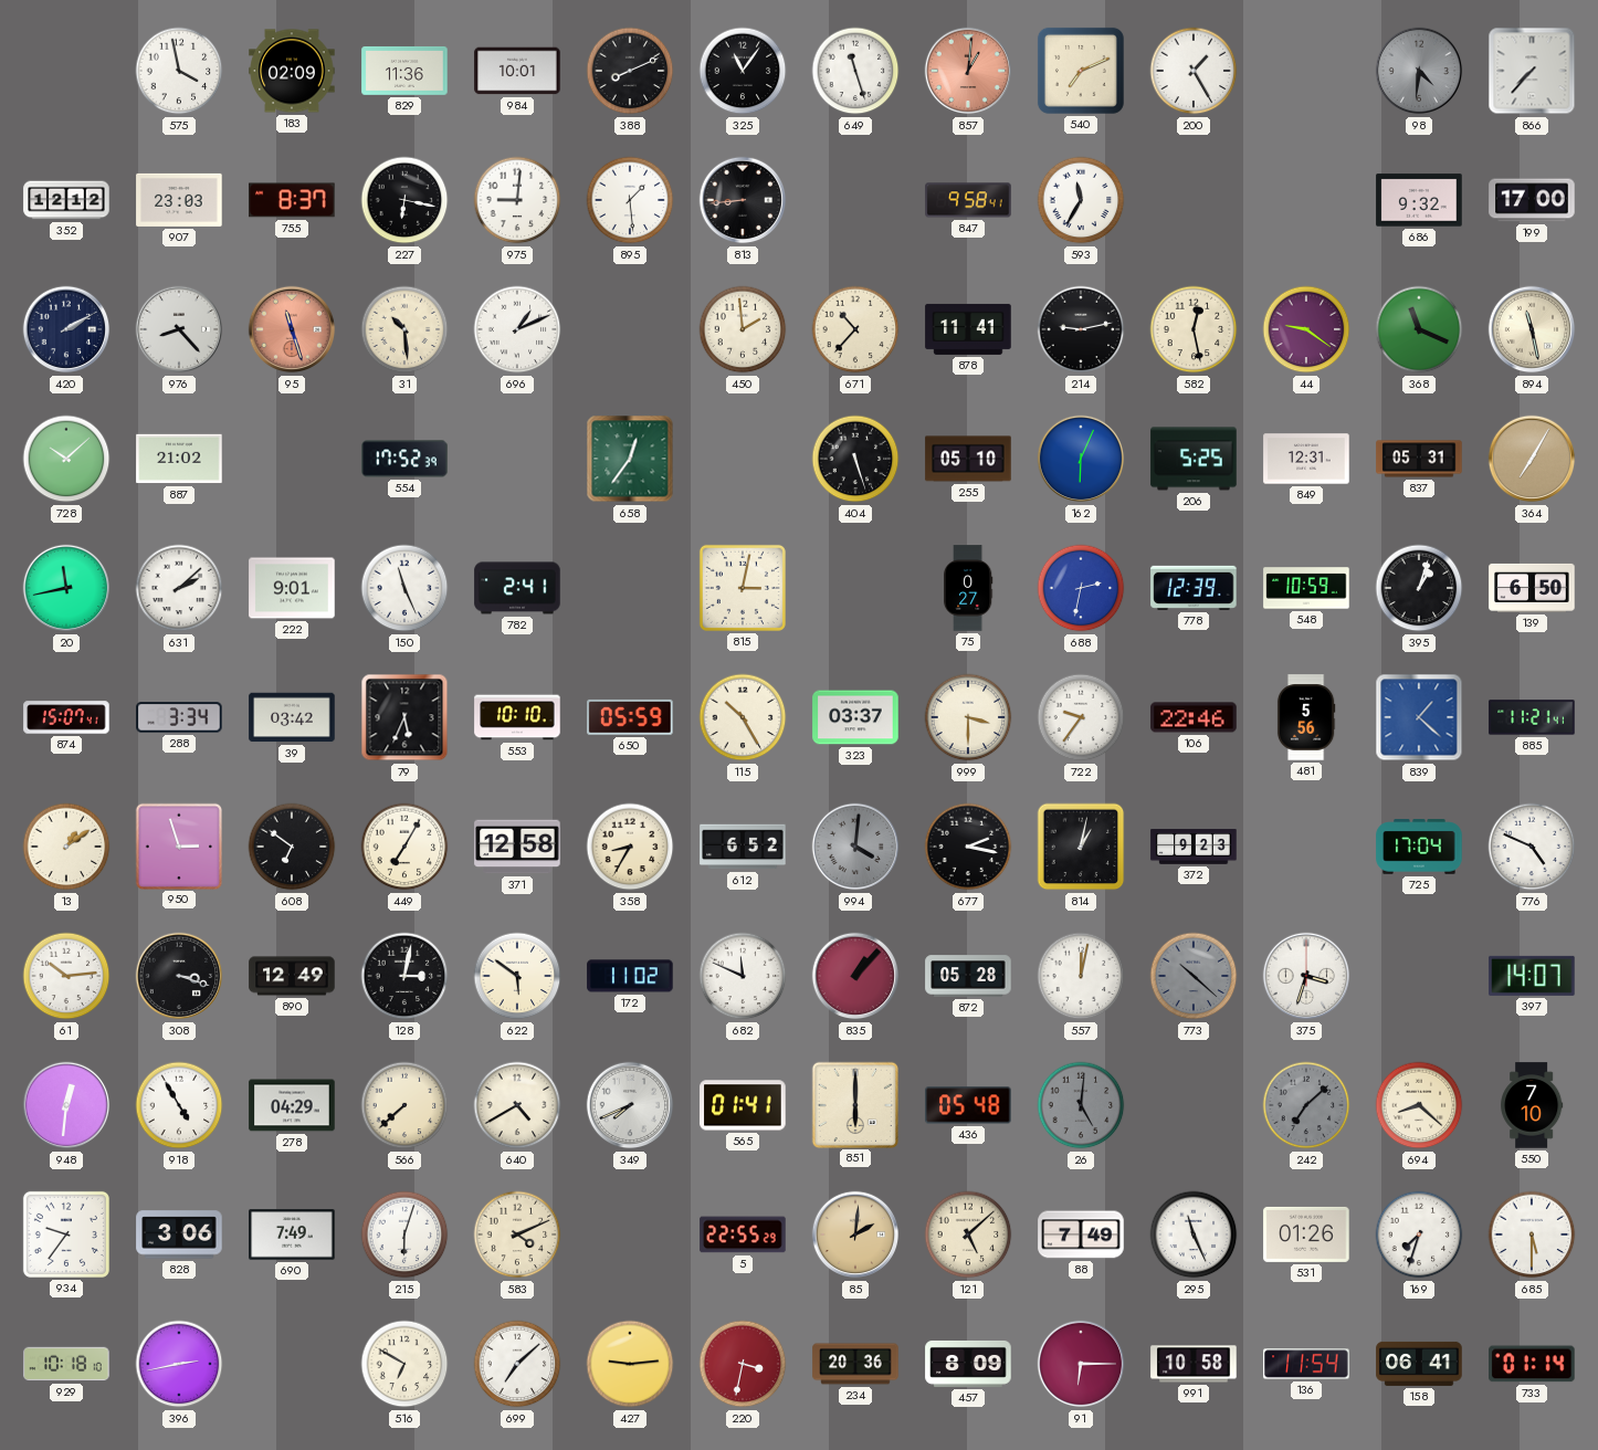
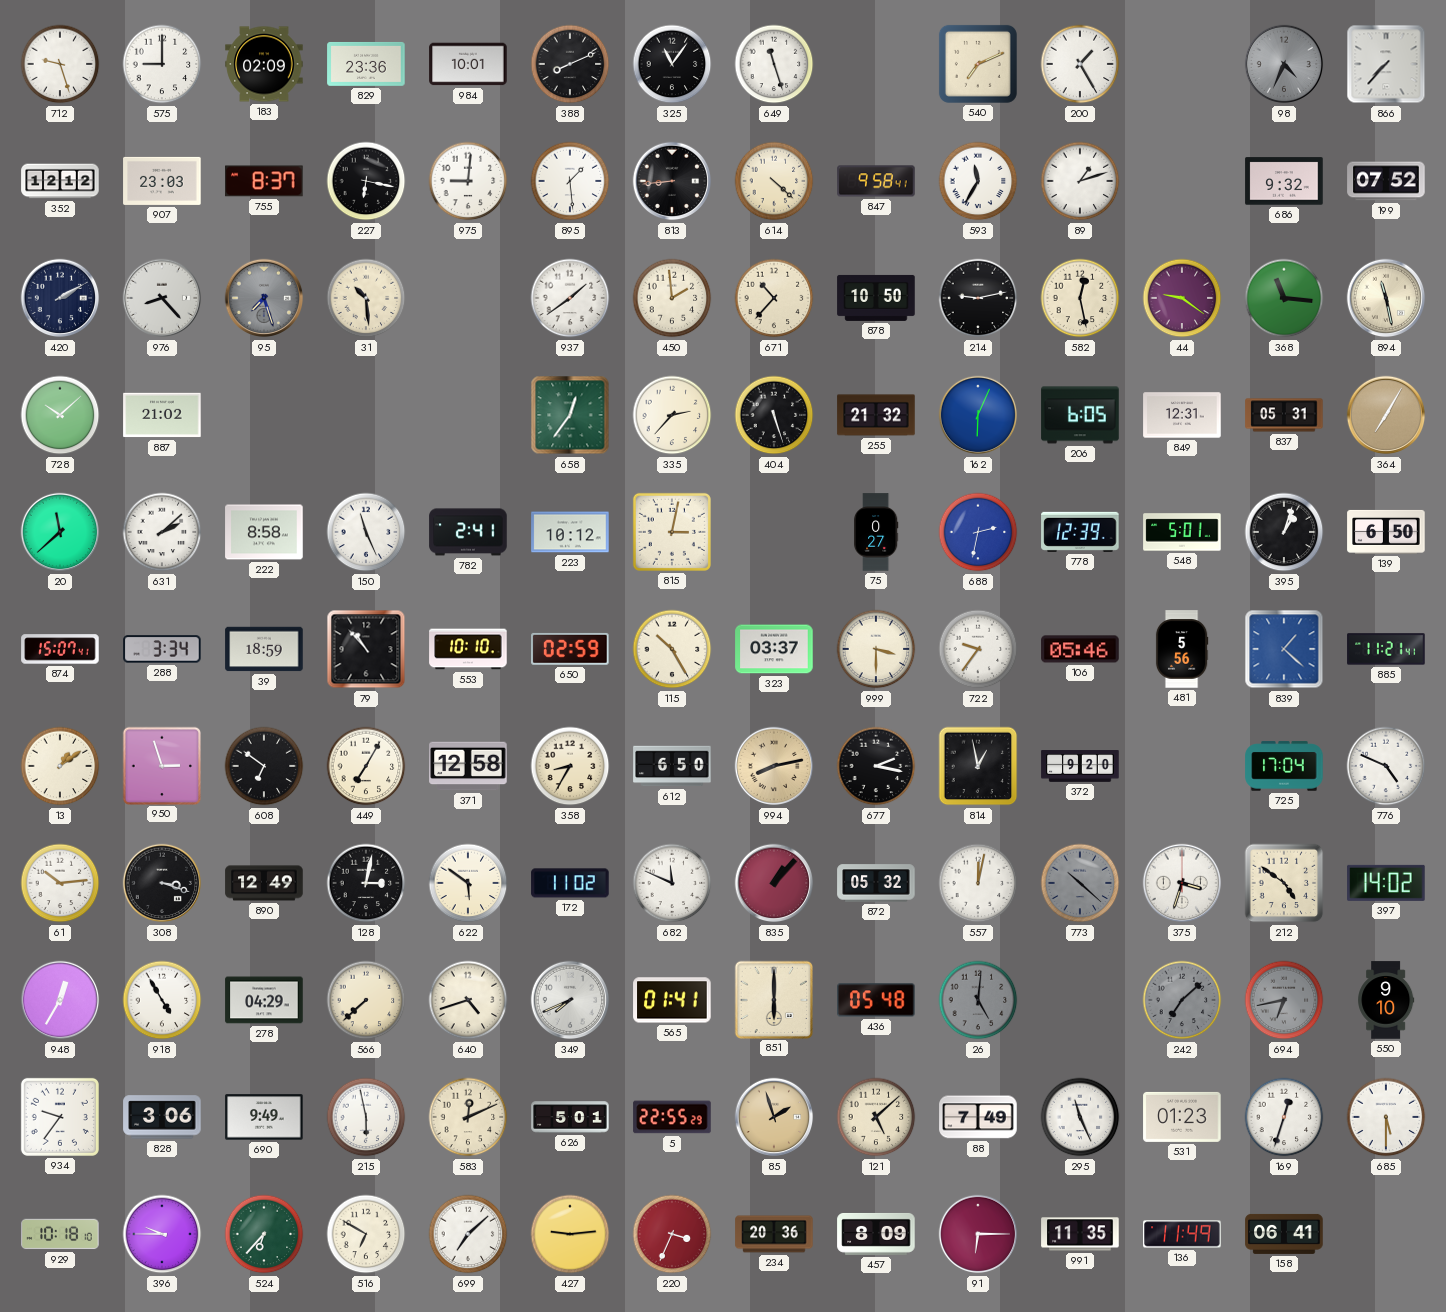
712: none -> 9:27 (60, 64)
575: 3:58 -> 9:00 (162, 64)
829: 11:36 -> 23:36 (366, 64)
857: 1:01 -> none (968, 71)
98: 4:31 -> 4:34 (1284, 64)
614: none -> 4:22 (774, 181)
89: none -> 1:12 (1080, 181)
199: 17:00 -> 07:52 (1386, 181)
95: 11:27 -> 7:27 (264, 298)
95 dial: salmon -> grey (264, 298)
696: 1:11 -> none (517, 329)
937: none -> 1:39 (570, 298)
878: 11:41 -> 10:50 (876, 298)
368: 11:19 -> 11:16 (1284, 298)
554: 17:52 -> none (404, 459)
335: none -> 2:37 (672, 415)
255: 05:10 -> 21:32 (876, 415)
206: 5:25 -> 6:05 (1080, 415)
20: 11:43 -> 11:38 (60, 532)
222: 9:01 -> 8:58 (264, 532)
223: none -> 10:12 (570, 532)
548: 10:59 -> 5:01 (1182, 532)
39: 03:42 -> 18:59 (264, 649)
79: 5:34 -> 10:53 (366, 649)
650: 05:59 -> 02:59 (570, 649)
106: 22:46 -> 05:46 (1080, 649)
612: 6:52 -> 6:50 (672, 766)
994: 4:01 -> 8:13 (774, 766)
994 dial: grey -> champagne (774, 766)
814: 1:02 -> 12:58 (978, 766)
372: 9:23 -> 9:20 (1080, 766)
872: 05:28 -> 05:32 (876, 883)
212: none -> 4:51 (1284, 883)
397: 14:07 -> 14:02 (1386, 883)
948: 12:31 -> 12:35 (60, 1000)
640: 4:40 -> 4:42 (468, 1000)
694: 8:22 -> 6:43 (1284, 1000)
694 dial: cream -> grey (1284, 1000)
550: 7:10 -> 9:10 (1386, 1000)
690: 7:49 -> 9:49 (264, 1117)
215: 6:03 -> 5:58 (366, 1117)
583: 4:11 -> 12:11 (468, 1117)
626: none -> 5:01 (570, 1117)
85: 2:01 -> 1:57 (774, 1117)
531: 01:26 -> 01:23 (1182, 1117)
169: 7:33 -> 12:33 (1284, 1117)
396: 2:43 -> 9:45 (162, 1234)
524: none -> 6:37 (264, 1234)
220: 3:32 -> 3:34 (672, 1234)
991: 10:58 -> 11:35 (1080, 1234)
136: 11:54 -> 11:49 (1182, 1234)
733: 01:14 -> none (1532, 1364)
